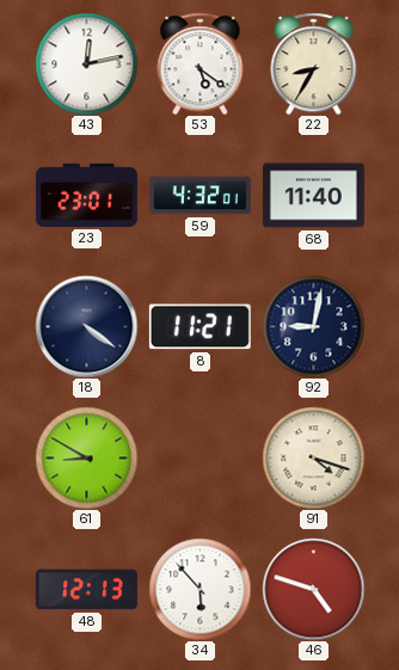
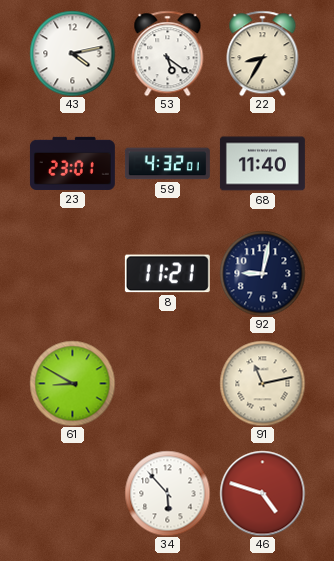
43: 12:13 -> 4:13 (72, 53)
18: 4:21 -> none (86, 326)
91: 4:18 -> 11:13 (262, 383)
48: 12:13 -> none (86, 590)
